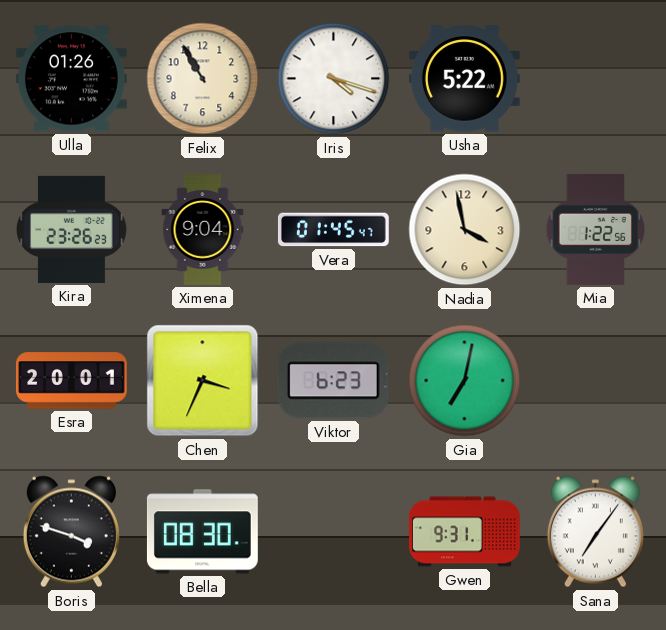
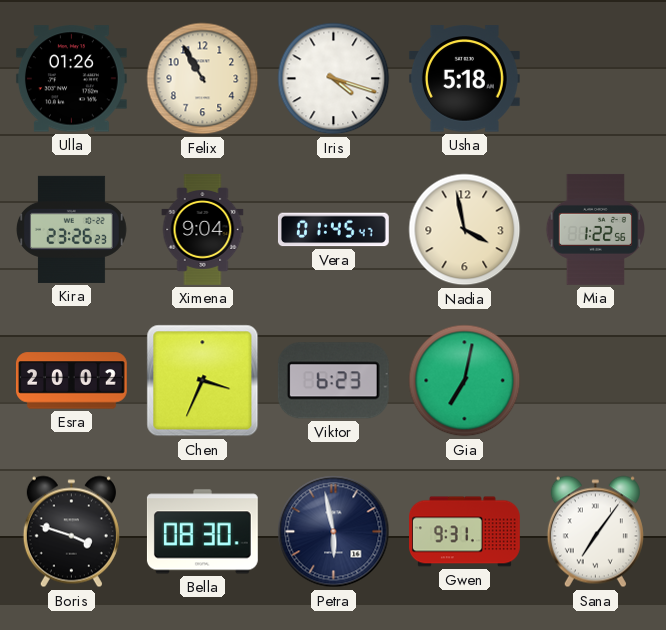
Usha: 5:22 -> 5:18 (464, 79)
Esra: 20:01 -> 20:02 (71, 381)
Petra: none -> 5:58 (334, 532)
